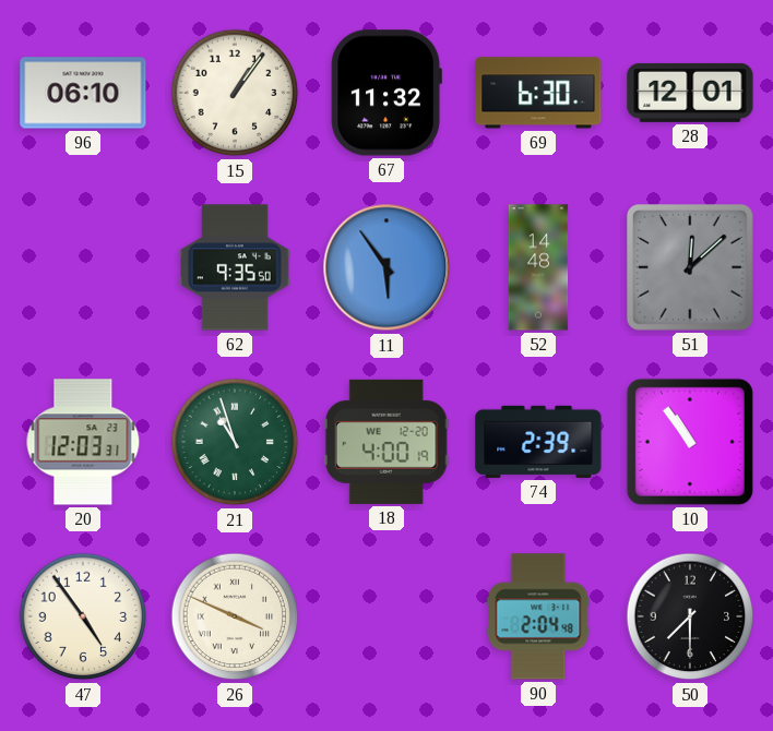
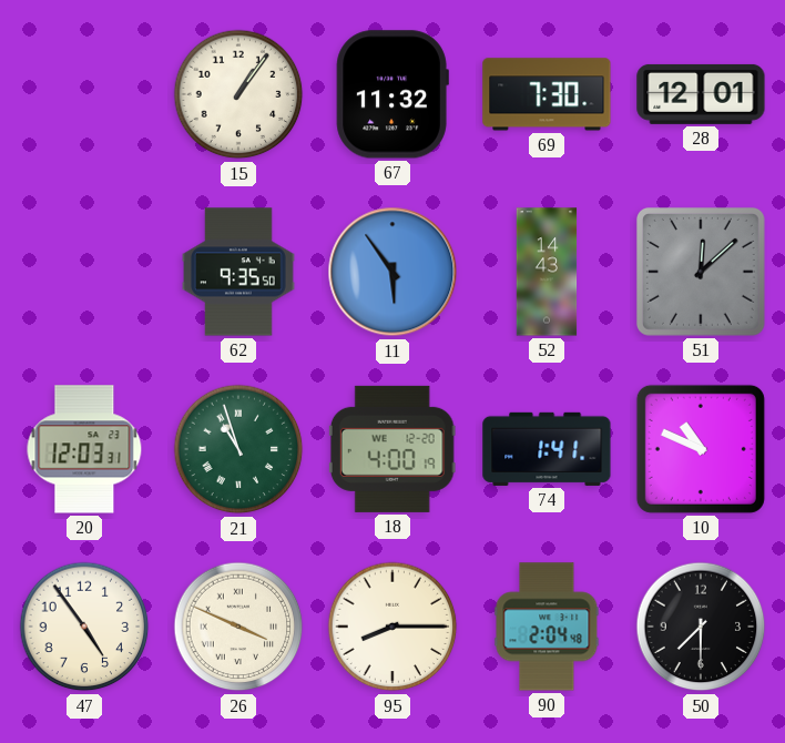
96: 06:10 -> none (83, 93)
69: 6:30 -> 7:30 (547, 94)
52: 14:48 -> 14:43 (547, 272)
74: 2:39 -> 1:41 (547, 449)
10: 10:54 -> 10:49 (701, 449)
95: none -> 8:15 (392, 627)
